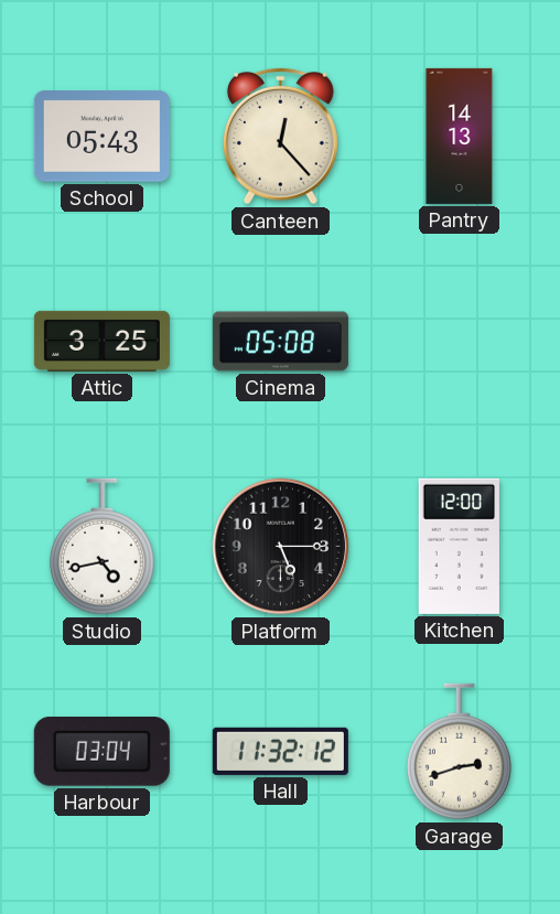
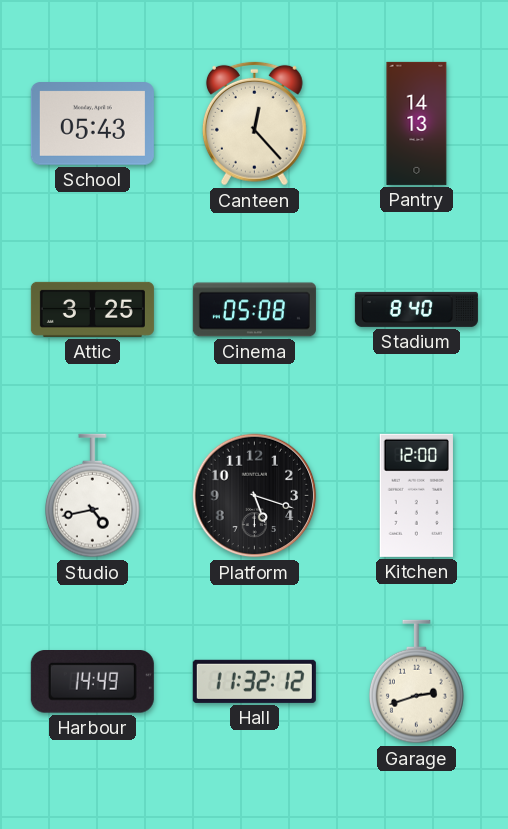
Stadium: none -> 8:40 (416, 309)
Platform: 5:15 -> 5:18 (255, 496)
Harbour: 03:04 -> 14:49 (92, 682)
